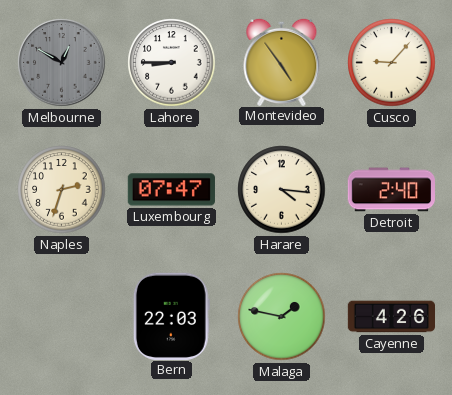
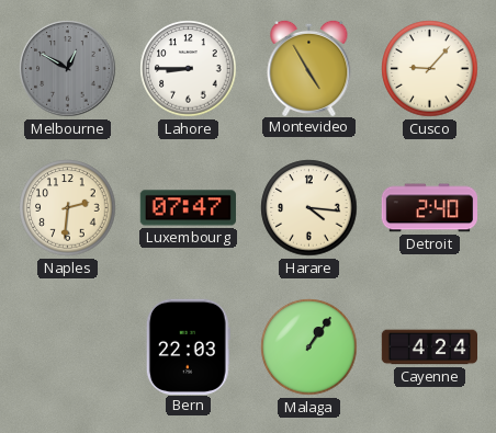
Montevideo: 4:54 -> 4:55 (309, 67)
Naples: 2:33 -> 2:31 (68, 208)
Malaga: 1:47 -> 1:06 (309, 347)
Cayenne: 4:26 -> 4:24 (429, 347)
